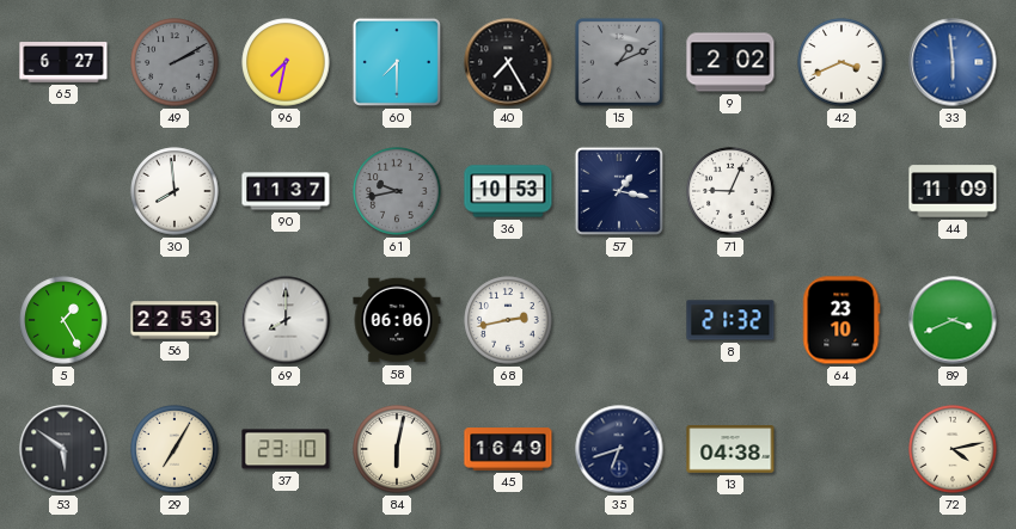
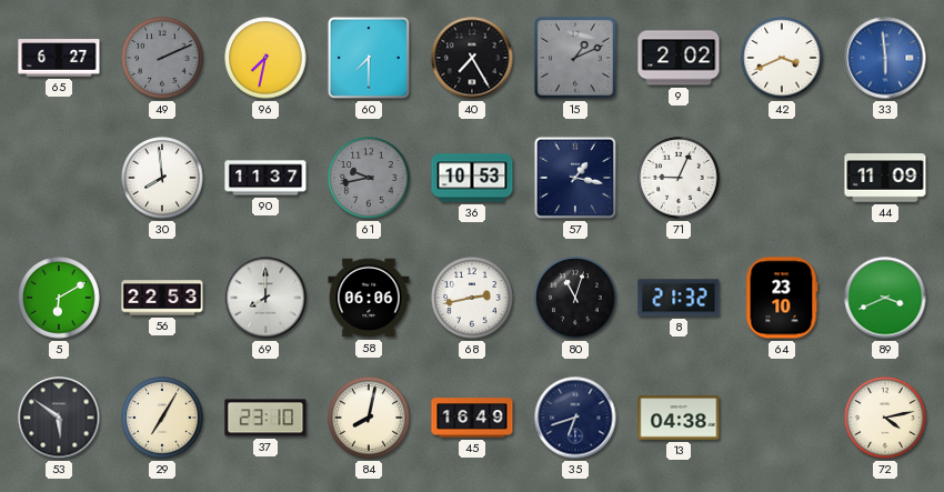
49: 2:10 -> 2:11 (162, 58)
5: 1:25 -> 6:10 (59, 298)
80: none -> 11:03 (575, 298)
84: 6:02 -> 8:02 (369, 418)
